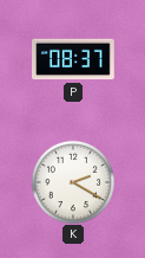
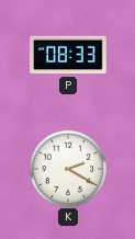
P: 08:37 -> 08:33 (69, 55)
